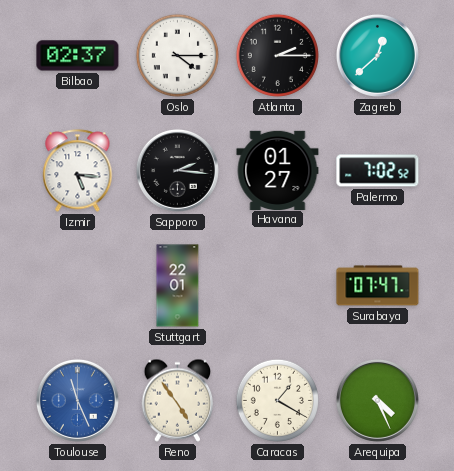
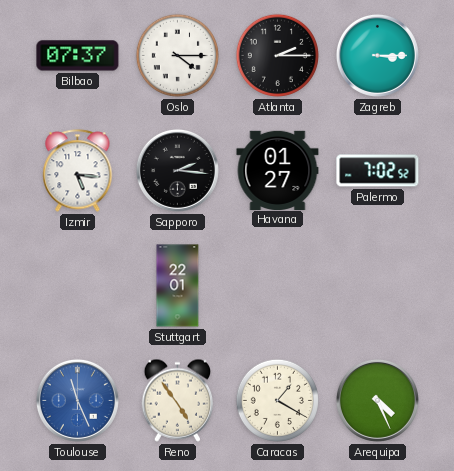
Bilbao: 02:37 -> 07:37 (78, 56)
Zagreb: 12:38 -> 3:15 (377, 55)
Surabaya: 07:47 -> none (378, 286)
